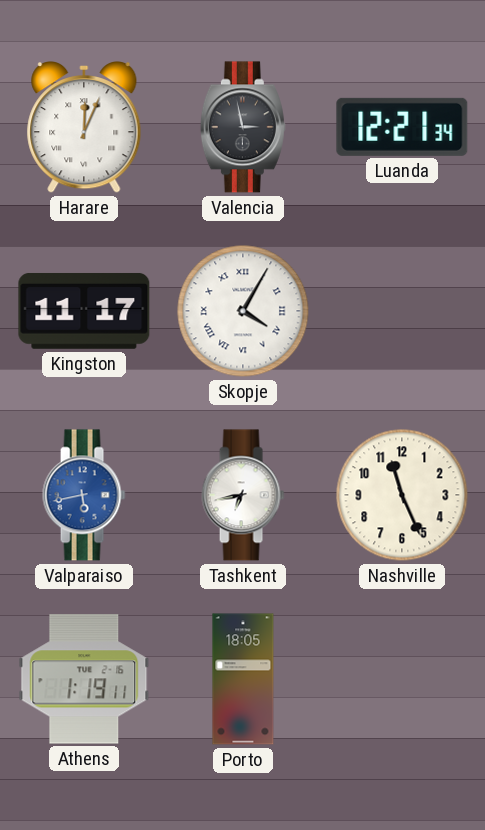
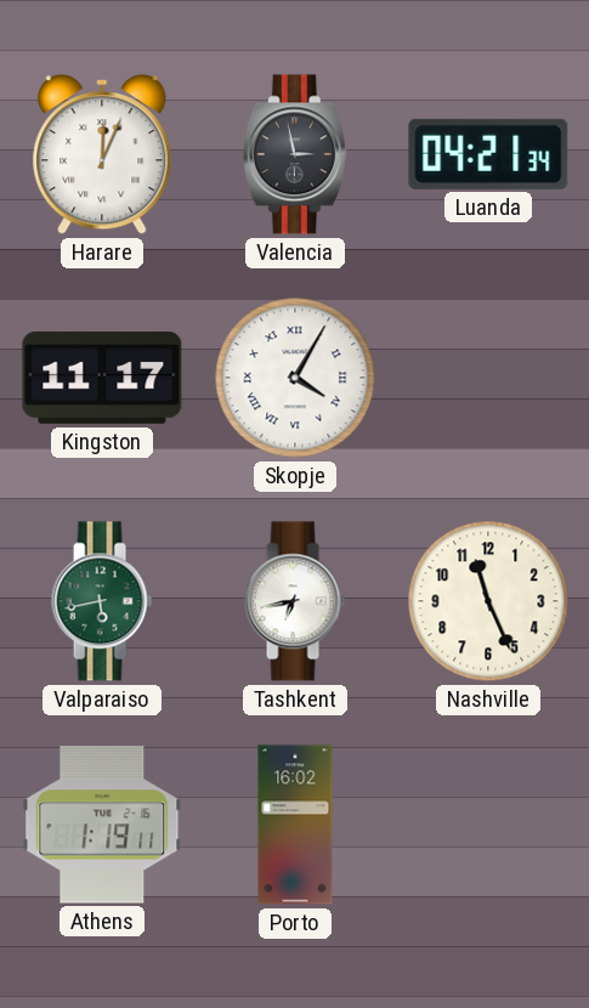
Luanda: 12:21 -> 04:21 (488, 154)
Valparaiso dial: blue -> green (102, 601)
Porto: 18:05 -> 16:02 (295, 825)
